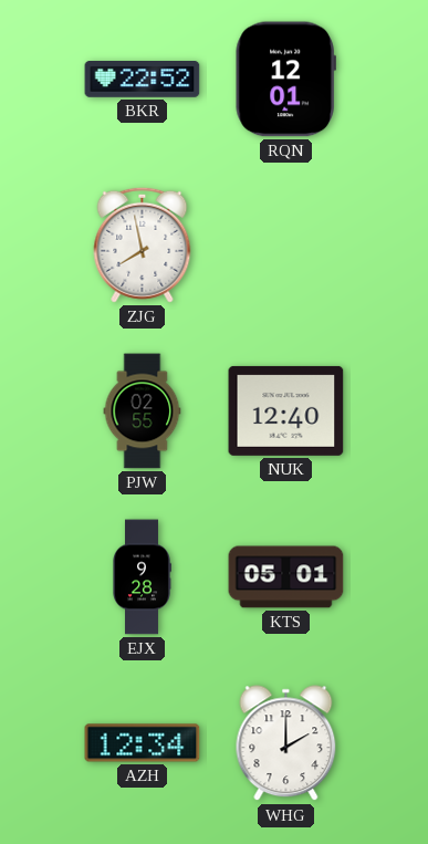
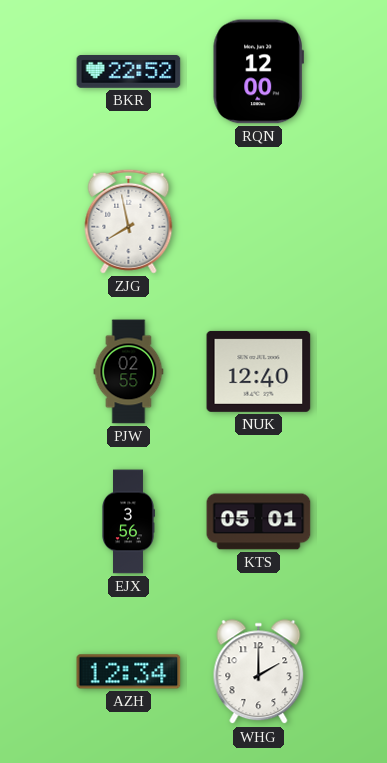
RQN: 12:01 -> 12:00 (258, 72)
EJX: 9:28 -> 3:56 (129, 522)
